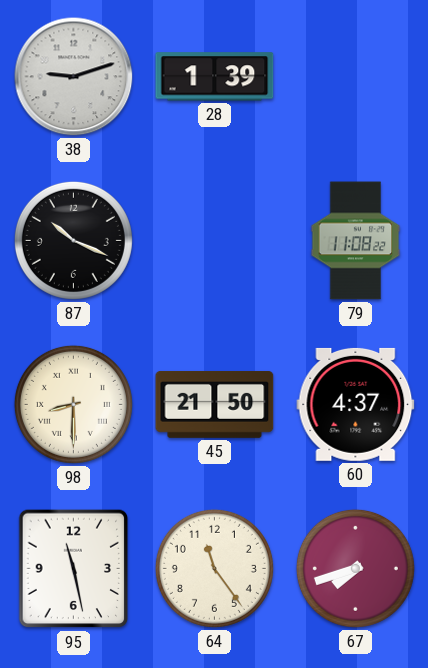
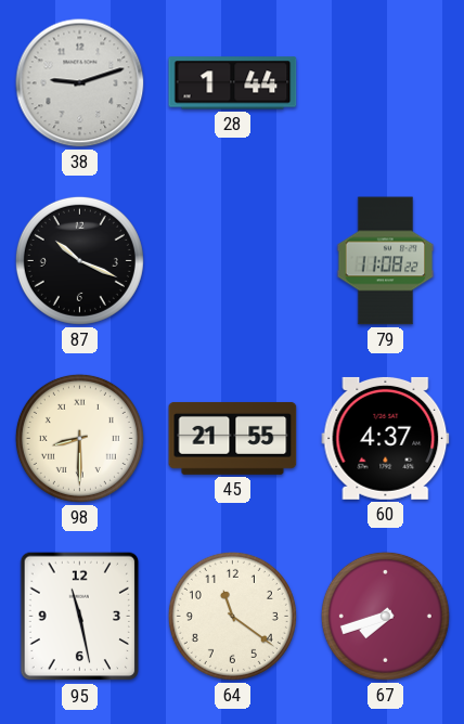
28: 1:39 -> 1:44 (233, 83)
45: 21:50 -> 21:55 (233, 438)
64: 11:24 -> 11:21 (232, 616)
